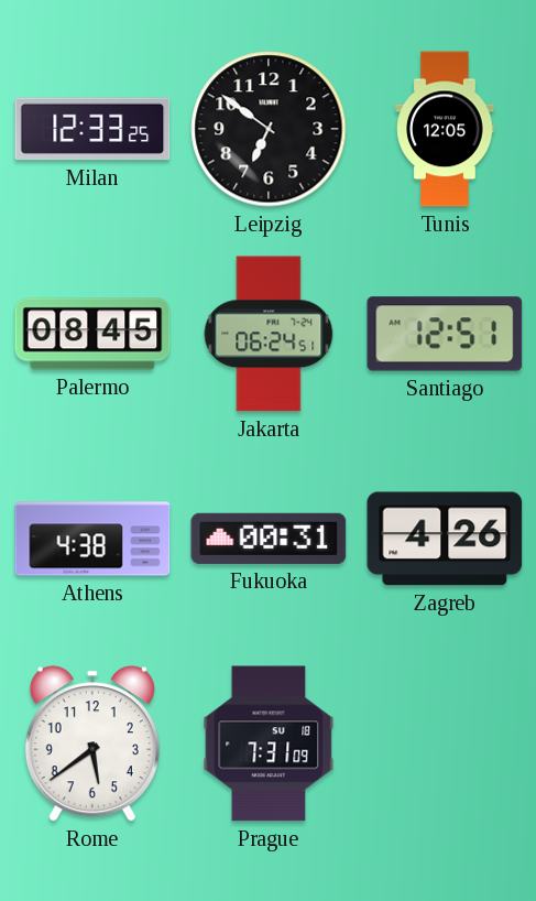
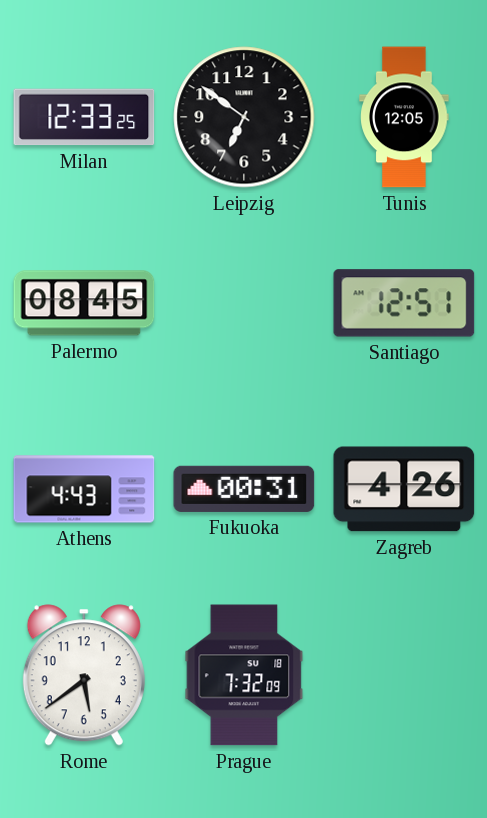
Jakarta: 06:24 -> none (269, 334)
Athens: 4:38 -> 4:43 (84, 489)
Prague: 7:31 -> 7:32 (244, 675)
